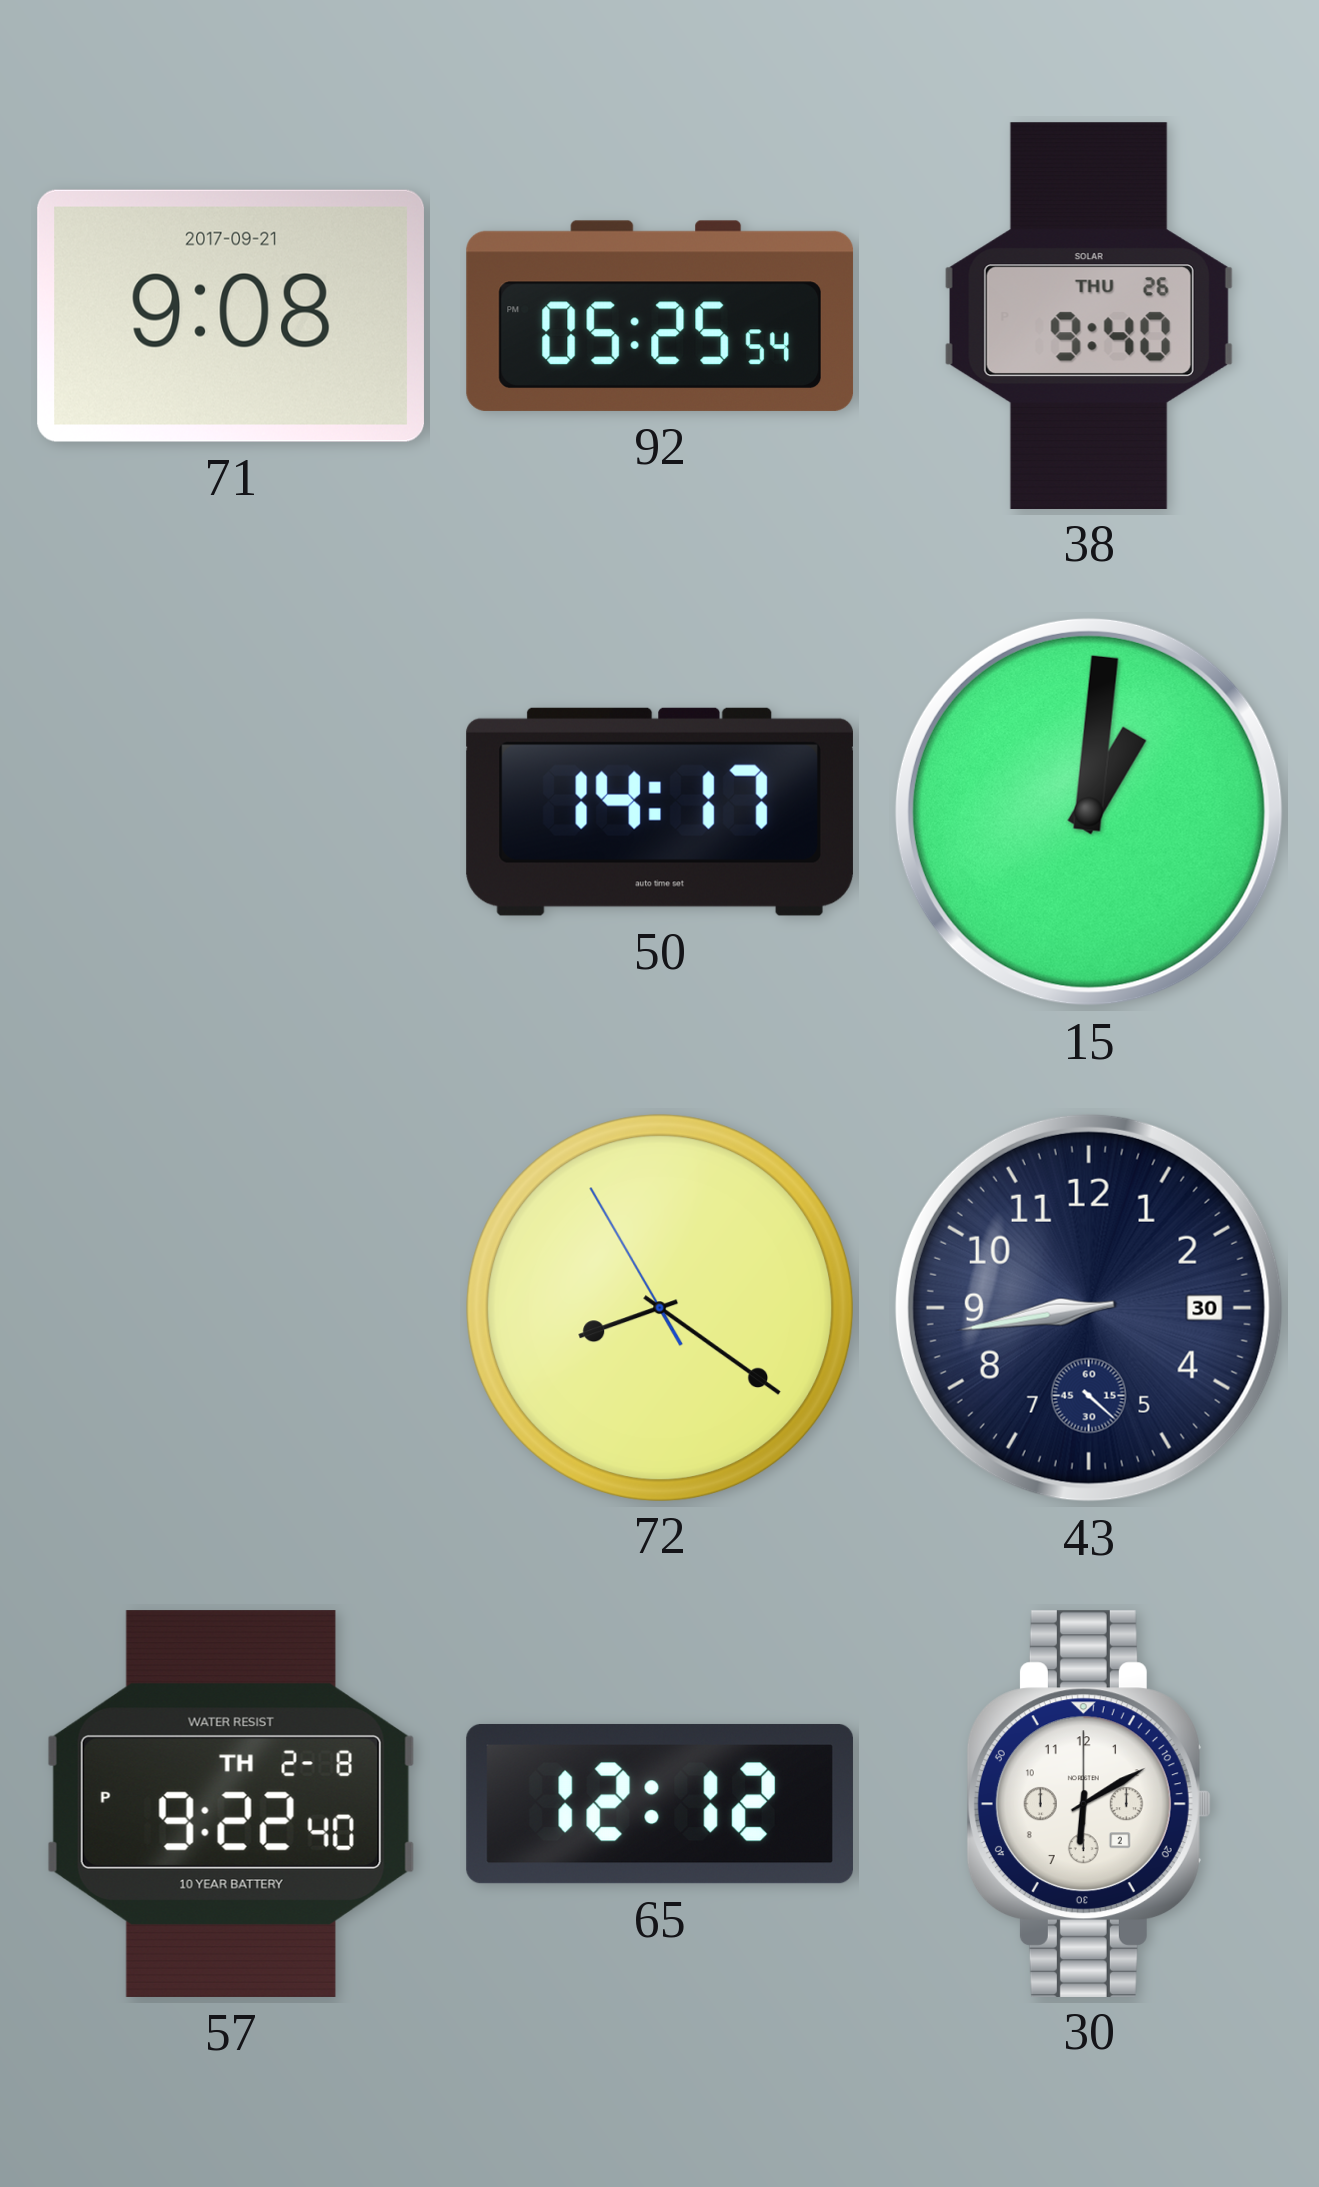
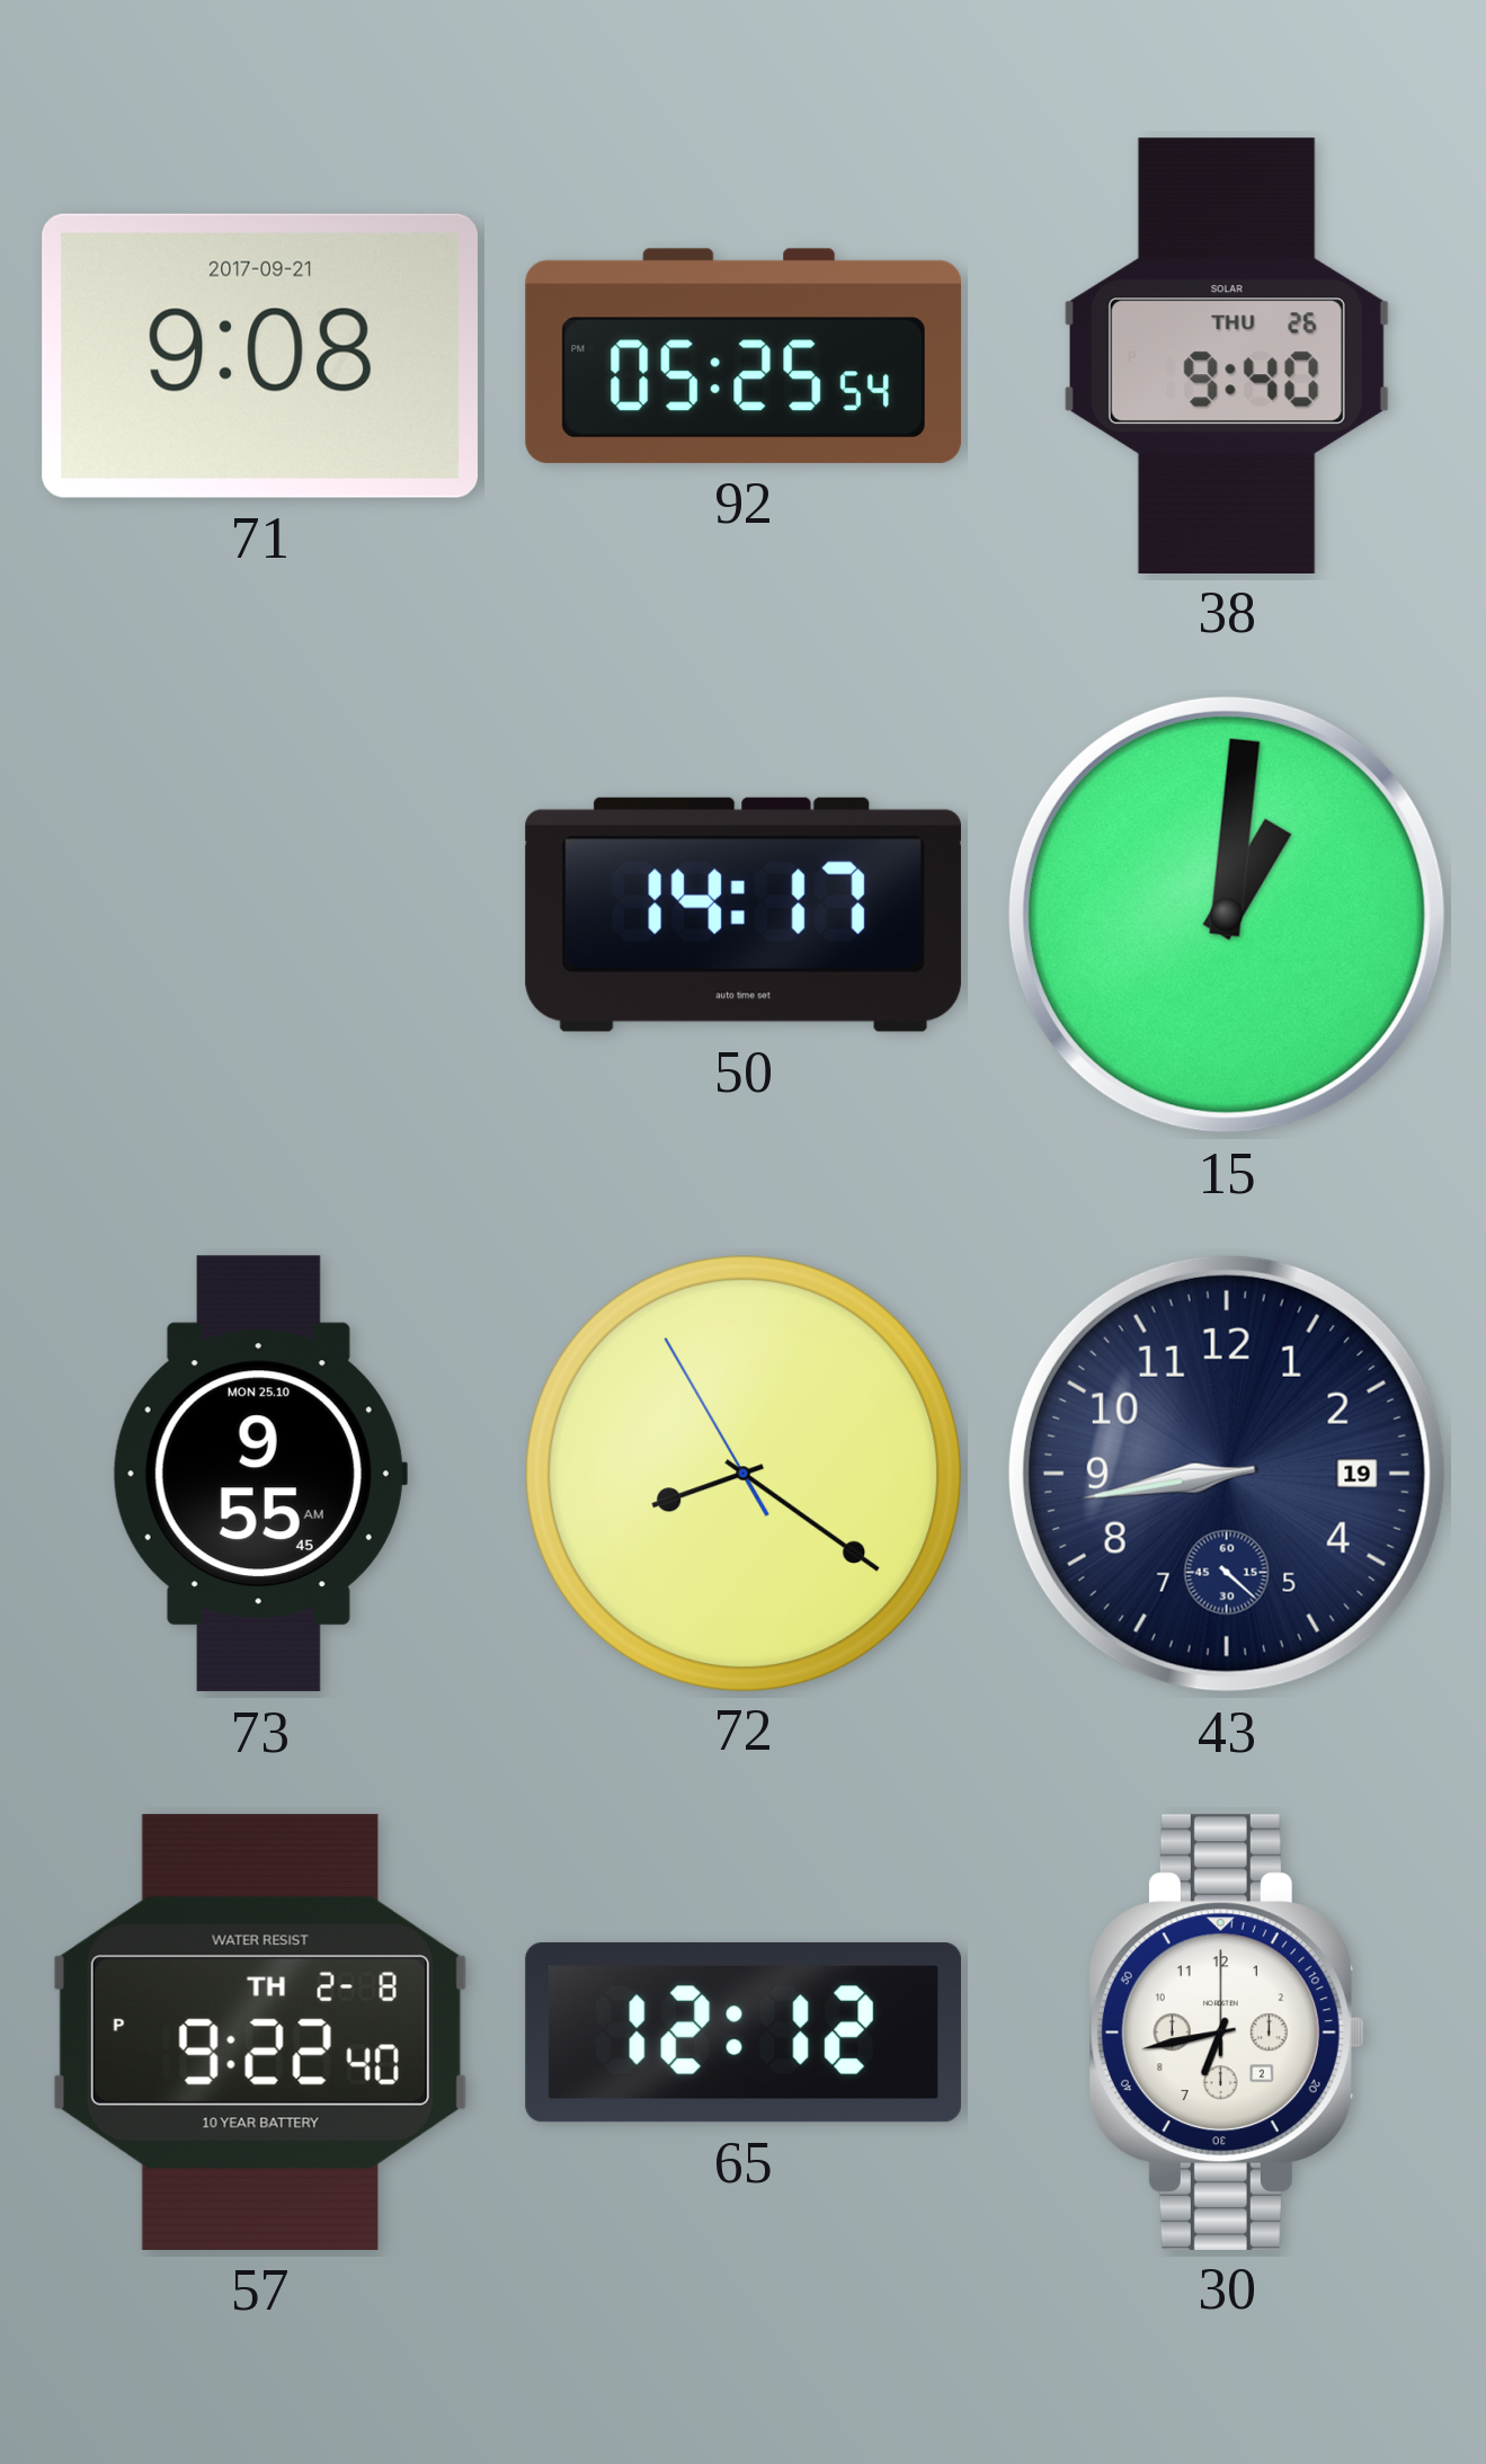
73: none -> 9:55 (259, 1474)
43 date: 30 -> 19 (1227, 1474)
30: 6:10 -> 6:43 (1227, 2031)
